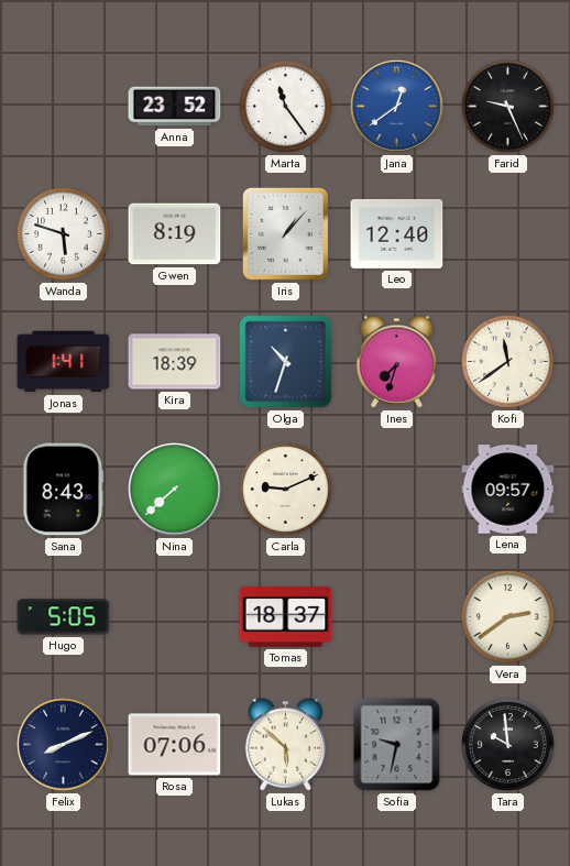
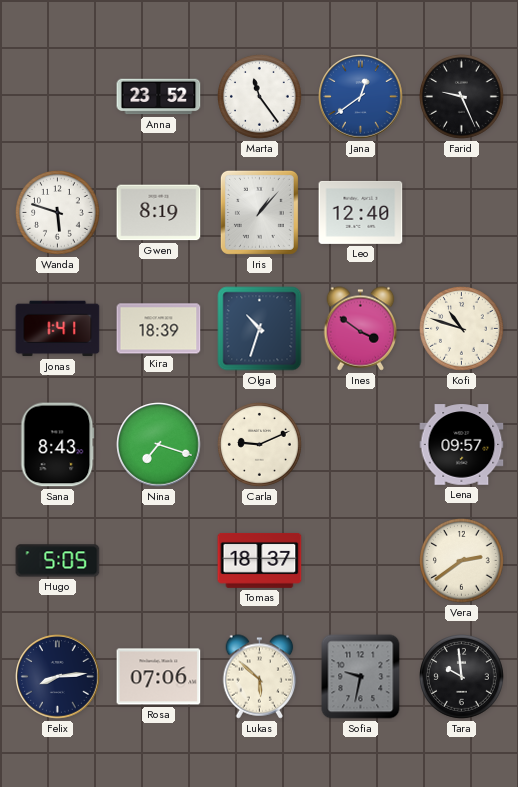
Ines: 7:33 -> 3:51 (361, 329)
Kofi: 11:39 -> 10:48 (462, 329)
Nina: 7:38 -> 7:18 (159, 445)
Felix: 8:11 -> 8:14 (58, 677)
